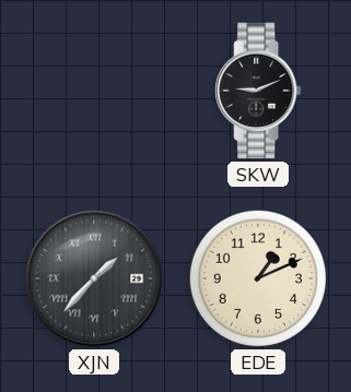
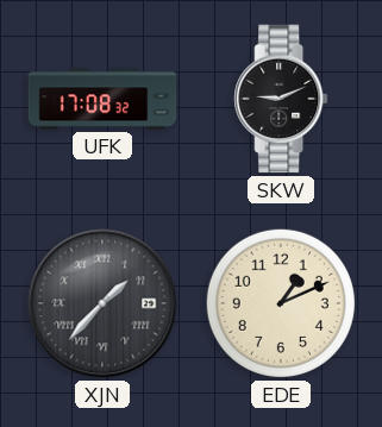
UFK: none -> 17:08 (102, 99)
